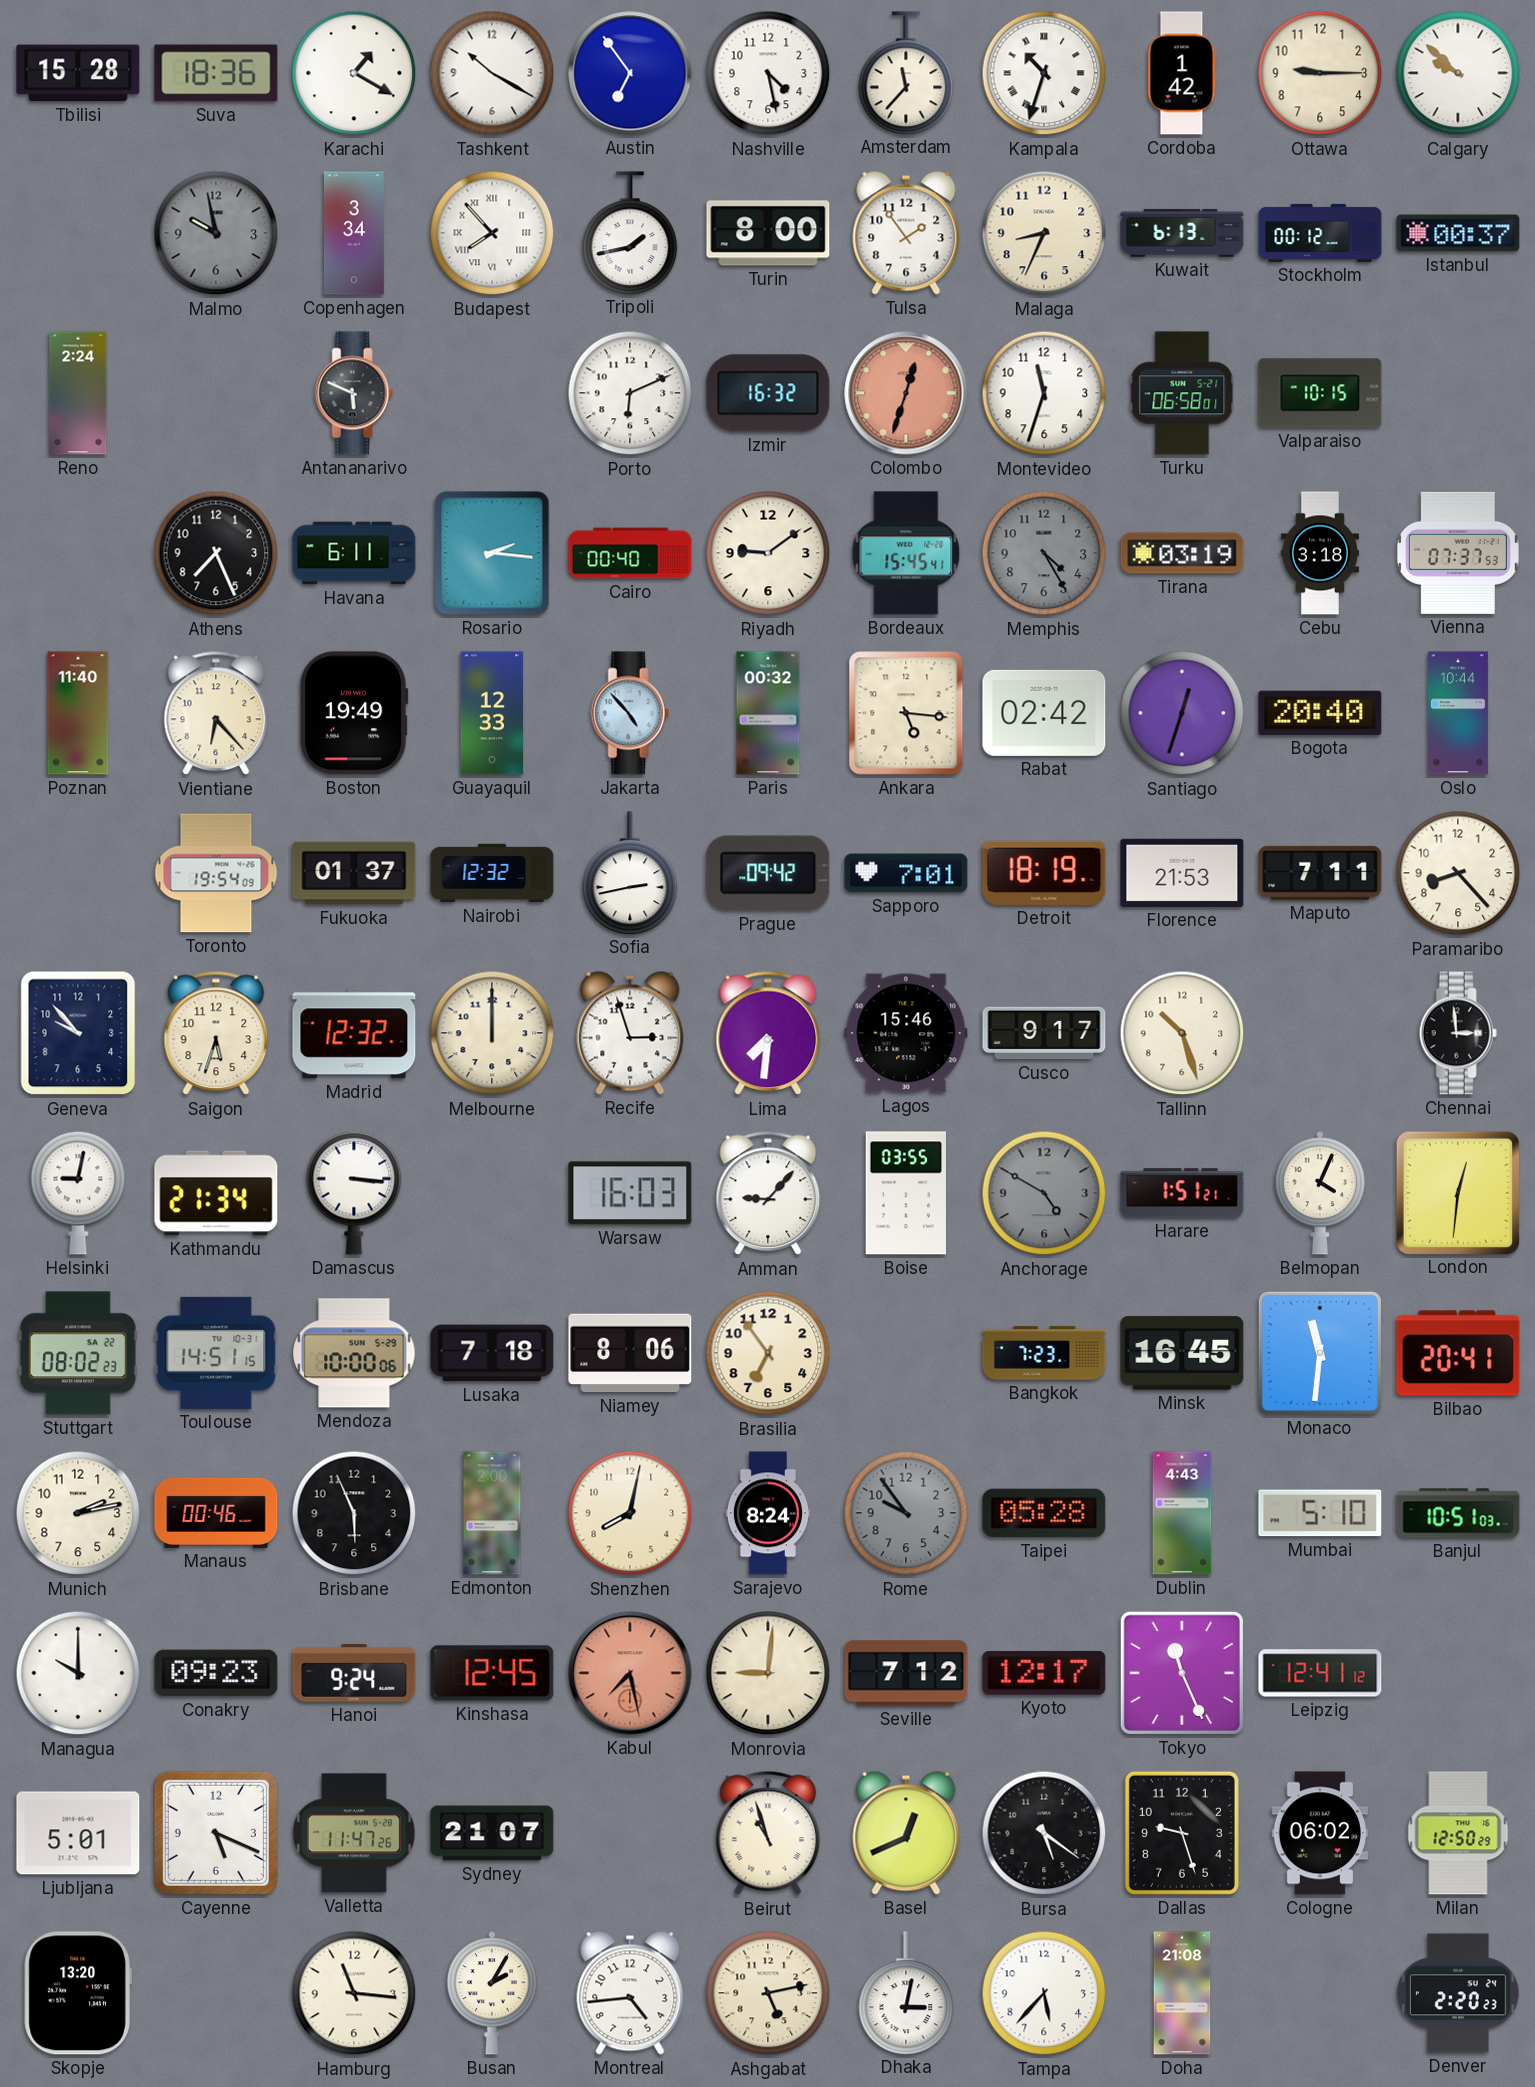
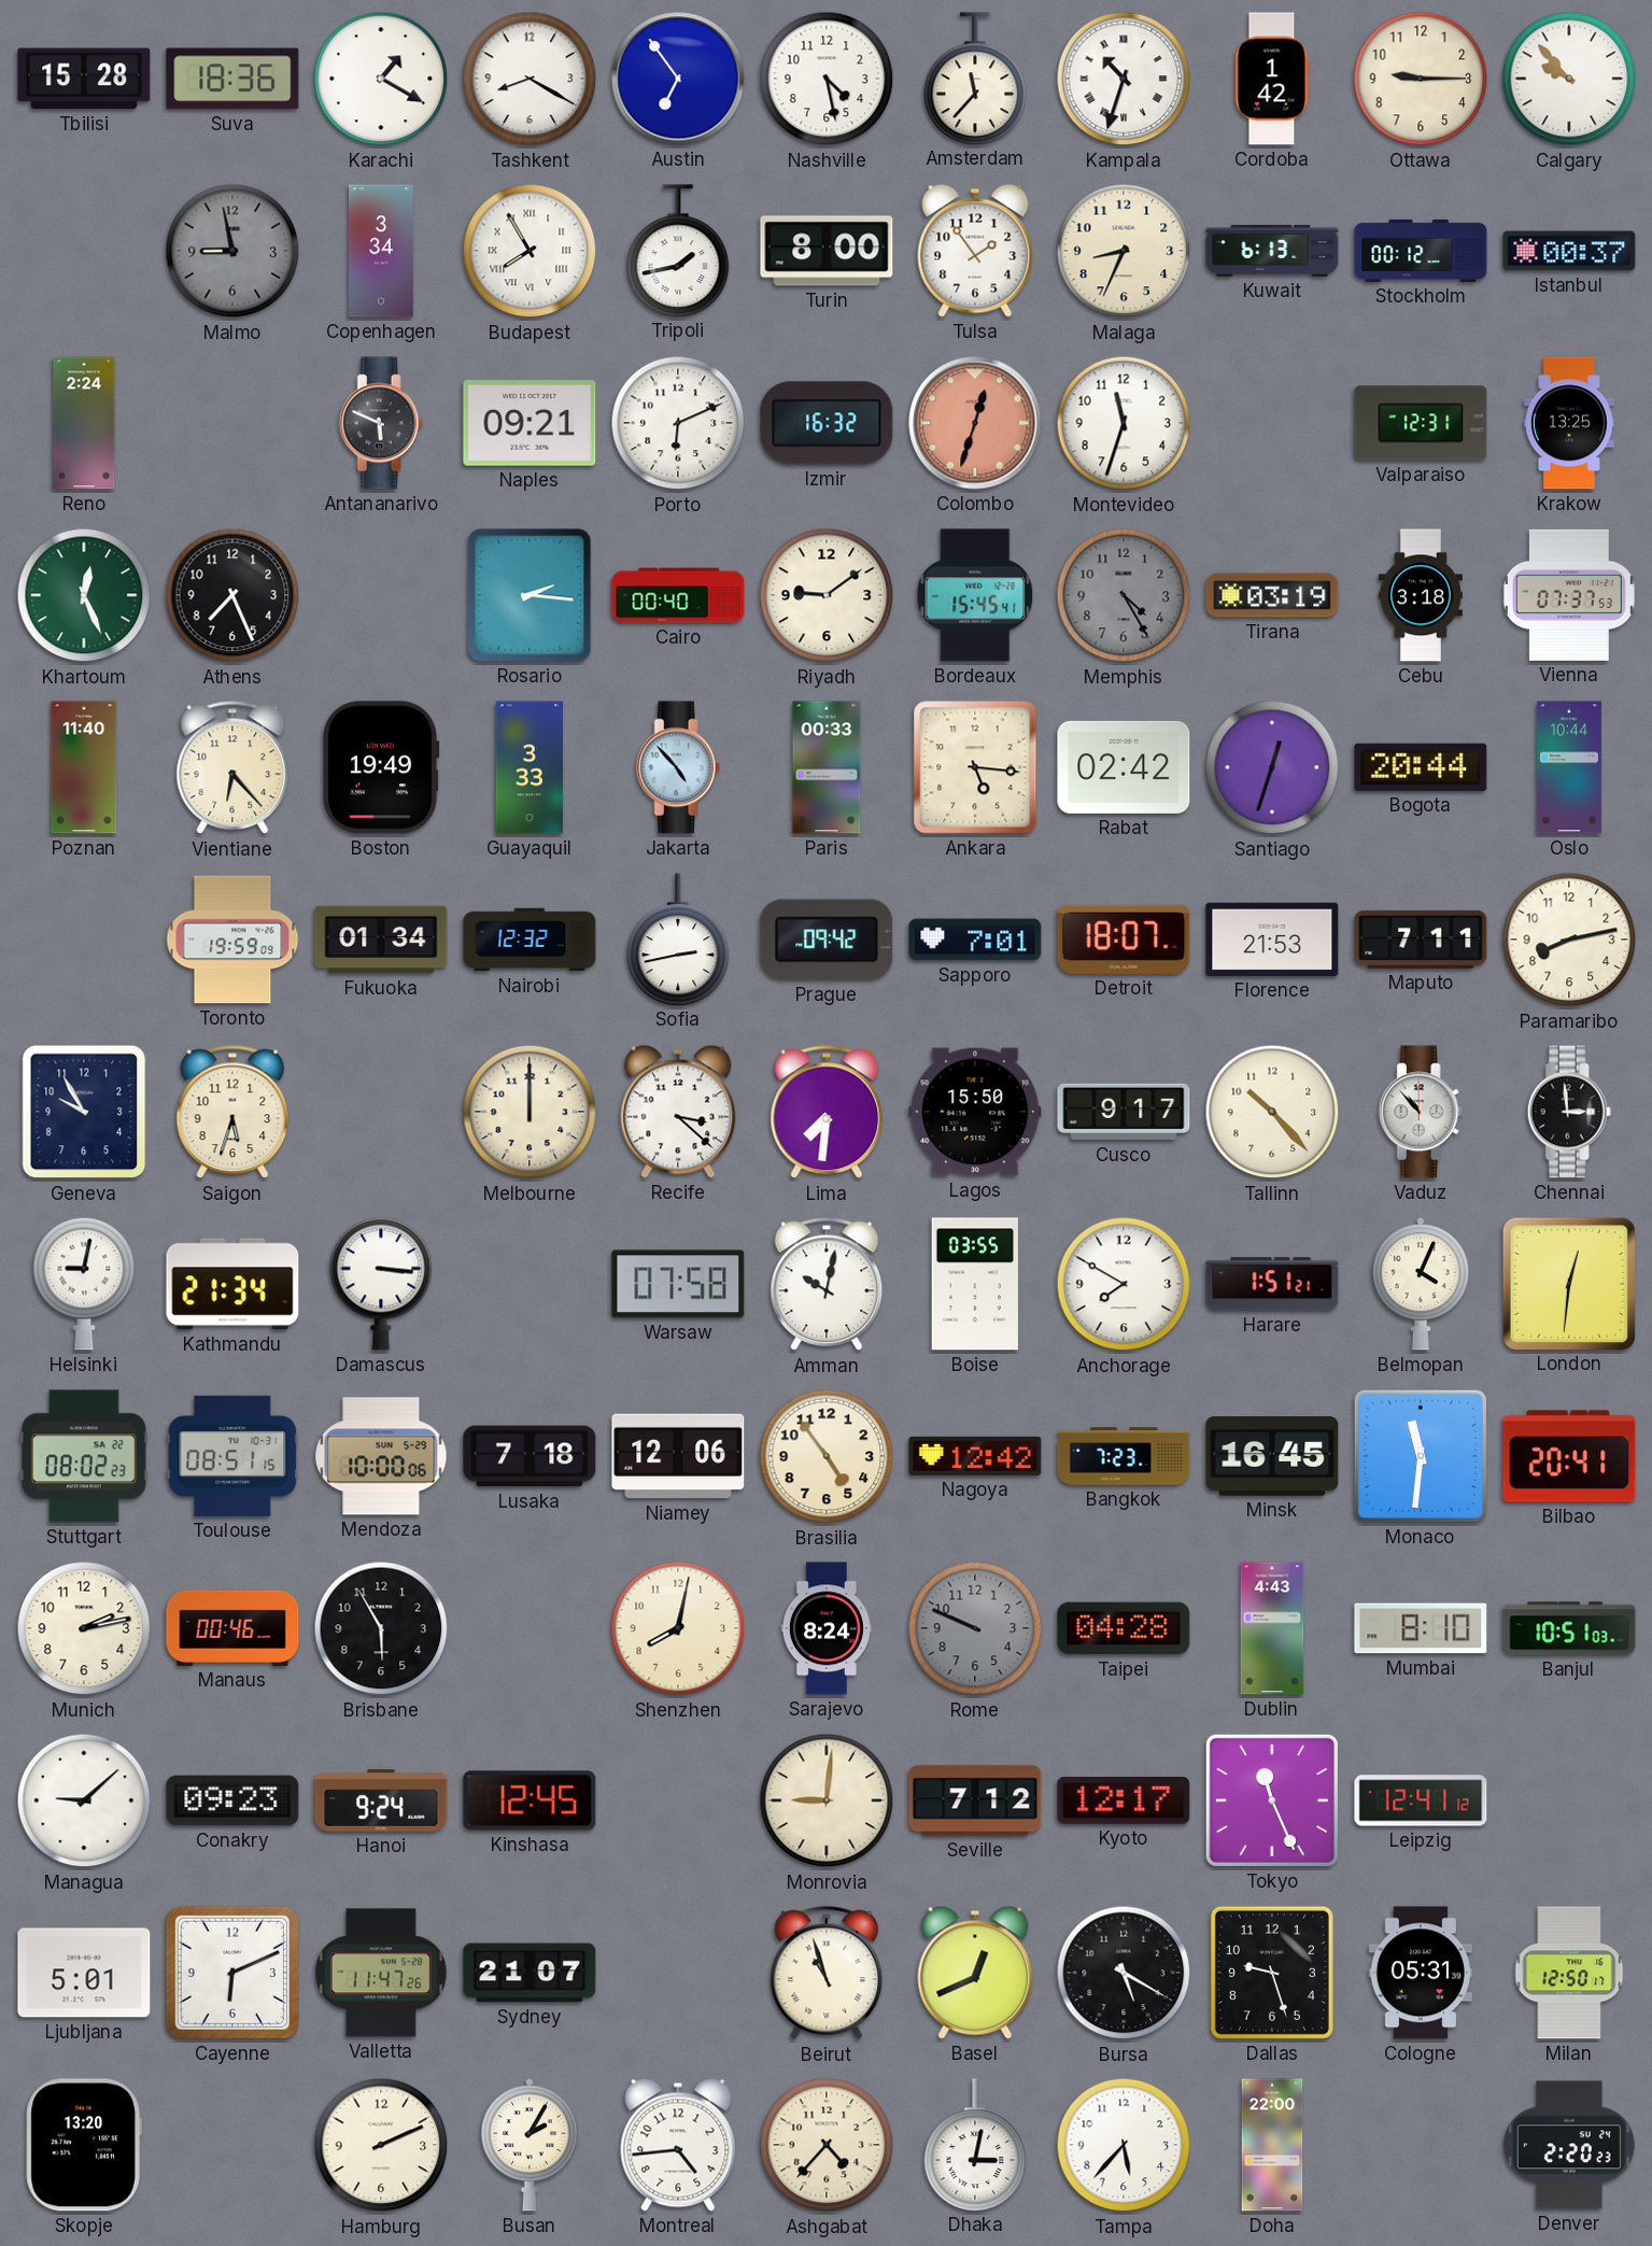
Tashkent: 10:20 -> 8:20 (530, 79)
Calgary: 9:52 -> 9:53 (1569, 79)
Malmo: 9:58 -> 8:58 (232, 251)
Budapest: 7:53 -> 7:55 (530, 251)
Naples: none -> 09:21 (530, 423)
Turku: 06:58 -> none (1182, 393)
Valparaiso: 10:15 -> 12:31 (1421, 423)
Krakow: none -> 13:25 (1569, 423)
Khartoum: none -> 12:26 (84, 595)
Havana: 6:11 -> none (354, 553)
Guayaquil: 12:33 -> 3:33 (530, 767)
Paris: 00:32 -> 00:33 (827, 767)
Bogota: 20:40 -> 20:44 (1421, 767)
Toronto: 19:54 -> 19:59 (232, 940)
Fukuoka: 01:37 -> 01:34 (381, 940)
Detroit: 18:19 -> 18:07 (1124, 940)
Paramaribo: 8:23 -> 8:13 (1569, 940)
Geneva: 9:53 -> 9:55 (84, 1112)
Madrid: 12:32 -> none (354, 1033)
Recife: 2:57 -> 3:22 (678, 1112)
Lagos: 15:46 -> 15:50 (975, 1112)
Tallinn: 10:27 -> 10:23 (1272, 1112)
Vaduz: none -> 10:53 (1421, 1112)
Warsaw: 16:03 -> 07:58 (678, 1284)
Amman: 9:07 -> 10:02 (827, 1284)
Anchorage: 4:50 -> 7:50 (1124, 1284)
Anchorage dial: grey -> white (1124, 1284)
Toulouse: 14:51 -> 08:51 (232, 1456)
Niamey: 8:06 -> 12:06 (678, 1456)
Brasilia: 6:54 -> 4:54 (827, 1456)
Nagoya: none -> 12:42 (975, 1456)
Brisbane: 5:56 -> 5:55 (381, 1628)
Edmonton: 2:00 -> none (492, 1513)
Rome: 9:54 -> 9:49 (975, 1628)
Taipei: 05:28 -> 04:28 (1124, 1628)
Mumbai: 5:10 -> 8:10 (1421, 1628)
Managua: 10:00 -> 9:08 (84, 1800)
Kabul: 7:28 -> none (630, 1673)
Cayenne: 5:19 -> 6:11 (232, 1973)
Bursa: 5:21 -> 5:20 (1124, 1973)
Cologne: 06:02 -> 05:31 (1420, 1973)
Milan: 12:50:29 -> 12:50:17 (1569, 1973)
Hamburg: 11:16 -> 2:11 (381, 2145)
Ashgabat: 5:13 -> 4:37 (827, 2145)
Doha: 21:08 -> 22:00 (1272, 2145)
